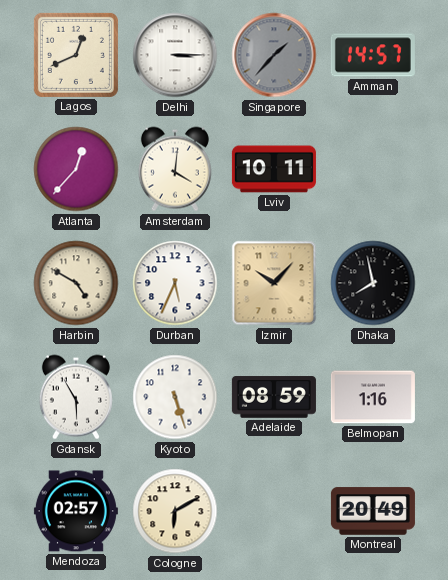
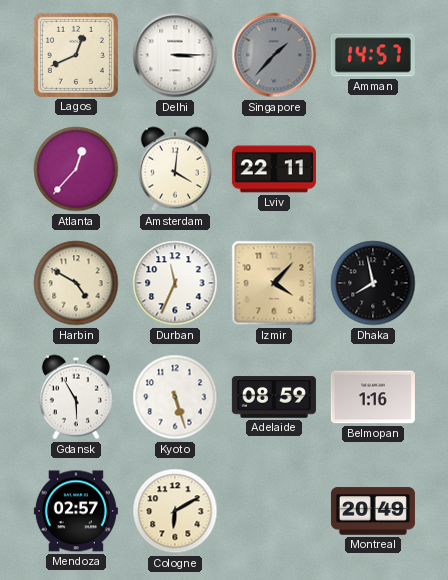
Lviv: 10:11 -> 22:11 (274, 169)
Durban: 5:34 -> 11:34 (175, 283)
Izmir: 10:07 -> 4:07 (274, 283)
